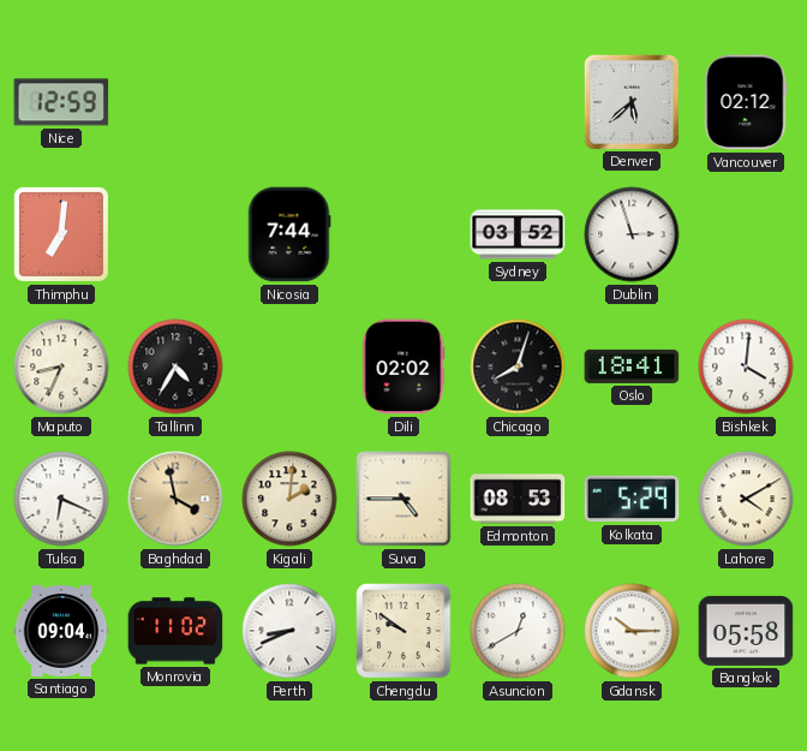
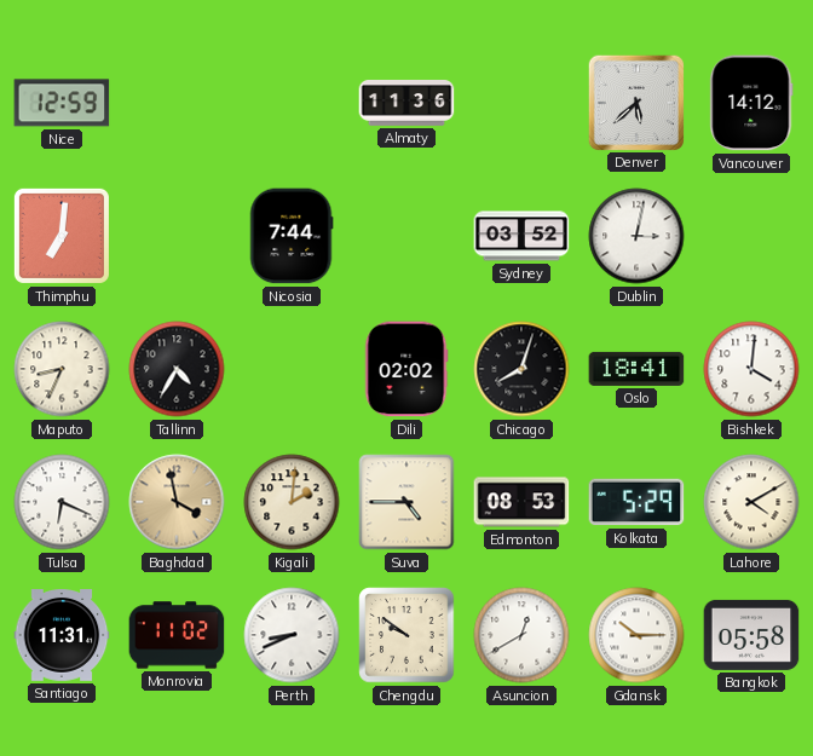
Almaty: none -> 11:36 (406, 103)
Vancouver: 02:12 -> 14:12 (751, 103)
Dublin: 2:57 -> 3:02 (636, 236)
Santiago: 09:04 -> 11:31 (62, 636)
